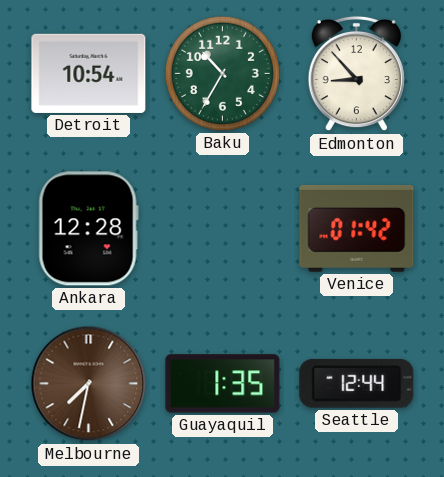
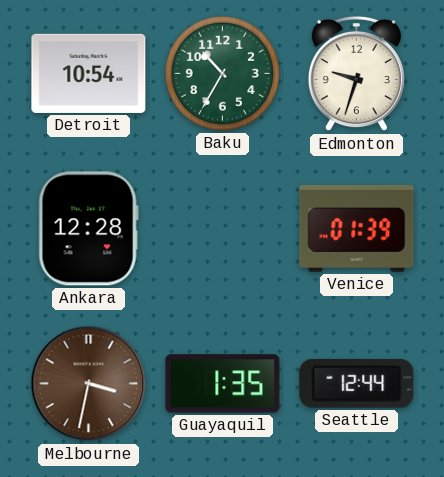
Edmonton: 8:53 -> 9:33 (356, 74)
Venice: 01:42 -> 01:39 (357, 228)
Melbourne: 7:32 -> 3:32 (89, 384)
